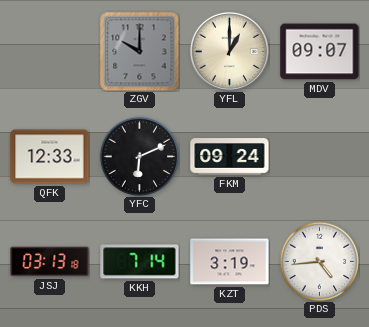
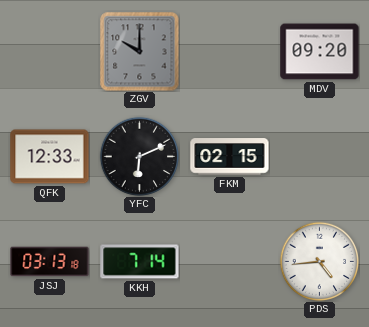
YFL: 1:00 -> none (229, 51)
MDV: 09:07 -> 09:20 (320, 52)
FKM: 09:24 -> 02:15 (230, 157)
KZT: 3:19 -> none (230, 262)
